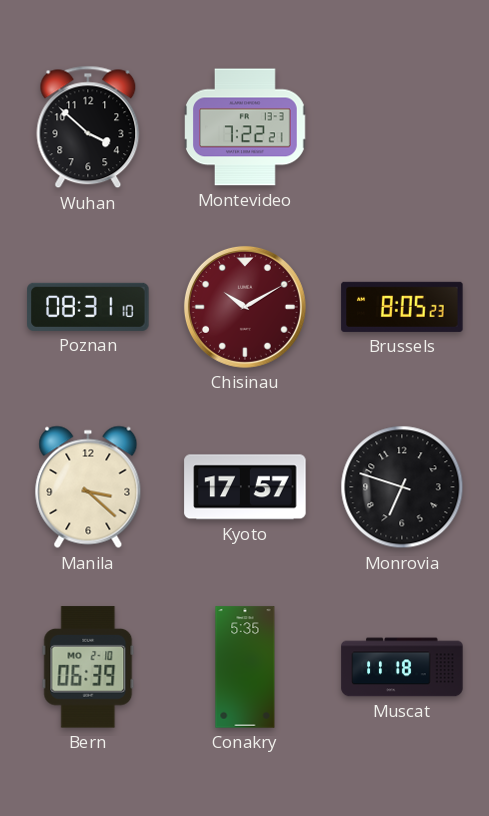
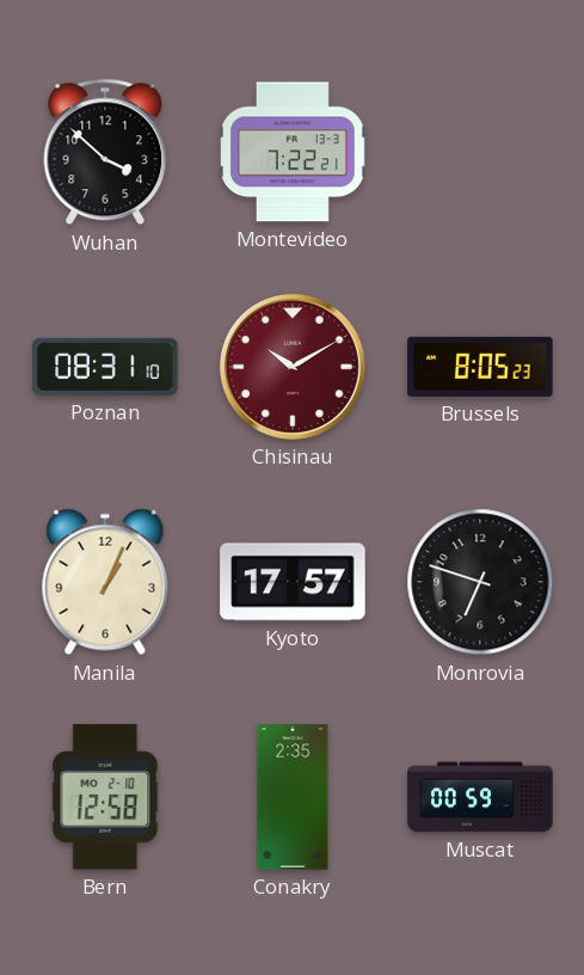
Manila: 3:22 -> 1:04 (105, 582)
Bern: 06:39 -> 12:58 (105, 797)
Conakry: 5:35 -> 2:35 (293, 797)
Muscat: 11:18 -> 00:59 (480, 797)
